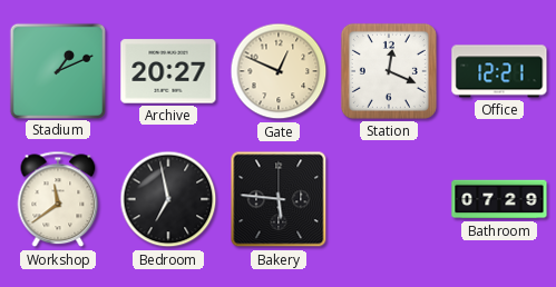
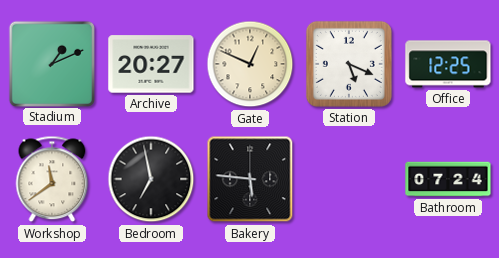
Station: 12:19 -> 5:19 (349, 64)
Office: 12:21 -> 12:25 (448, 64)
Bathroom: 07:29 -> 07:24 (448, 179)
